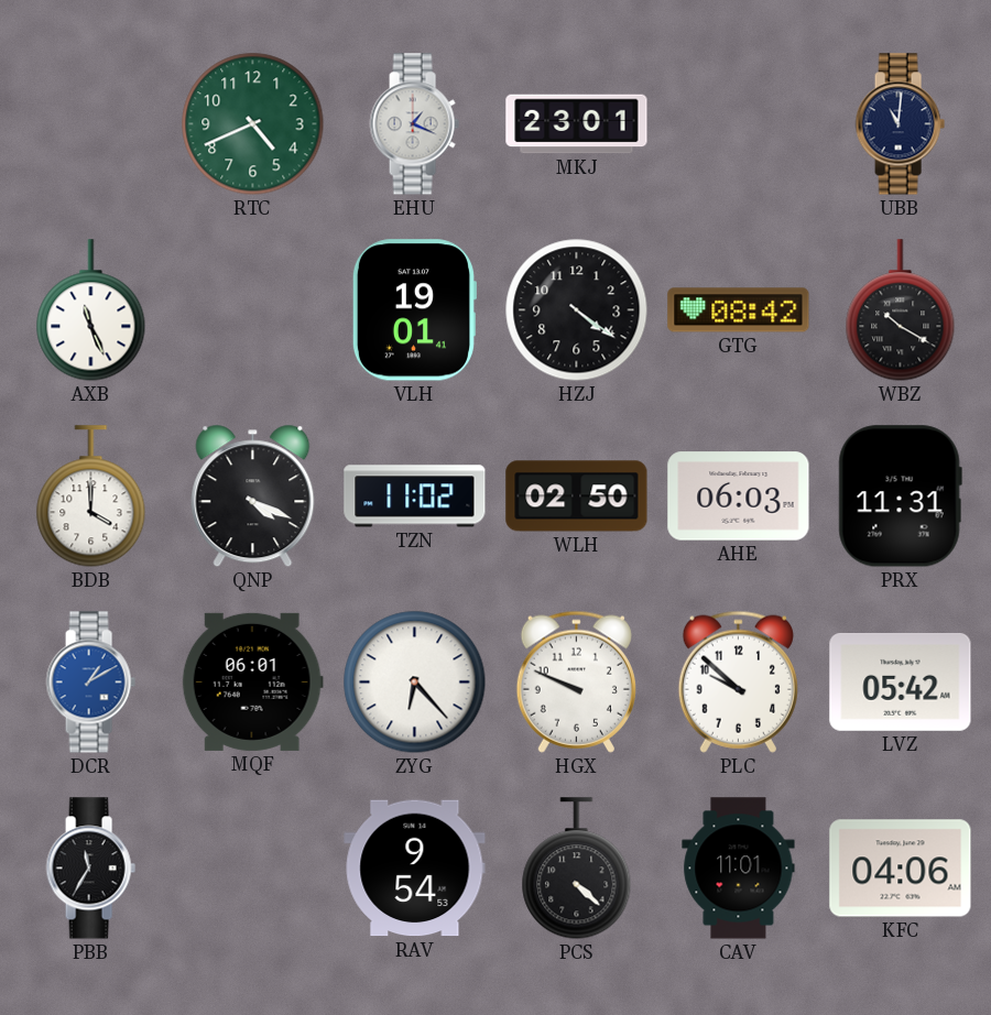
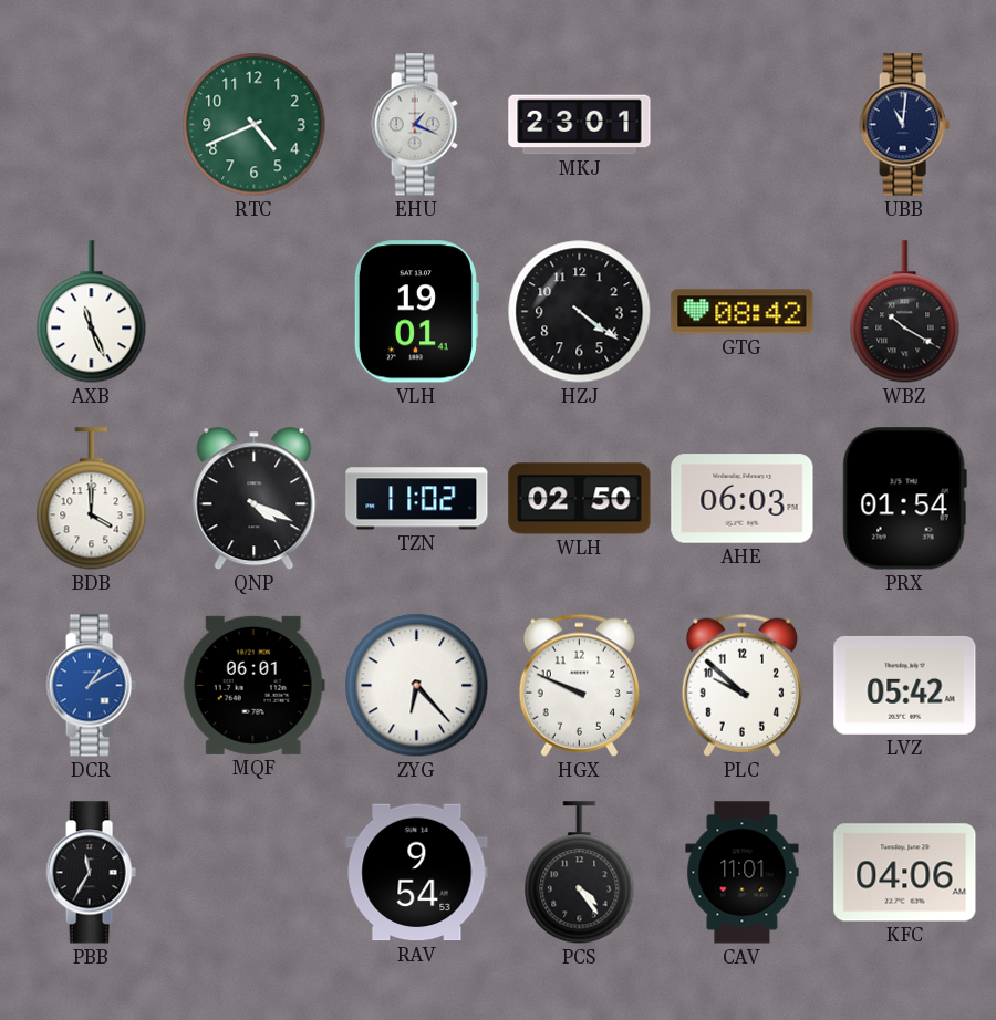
PRX: 11:31 -> 01:54 (904, 499)
PCS: 4:22 -> 4:24 (580, 873)
